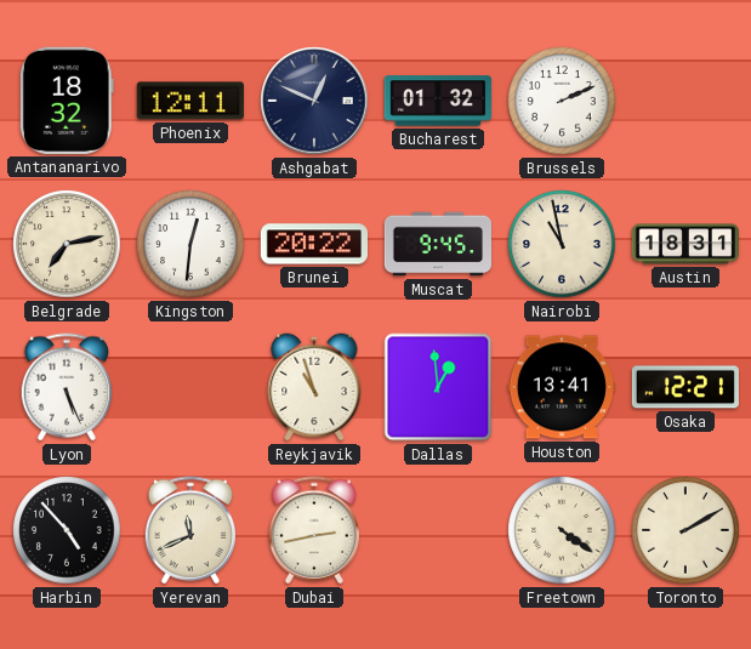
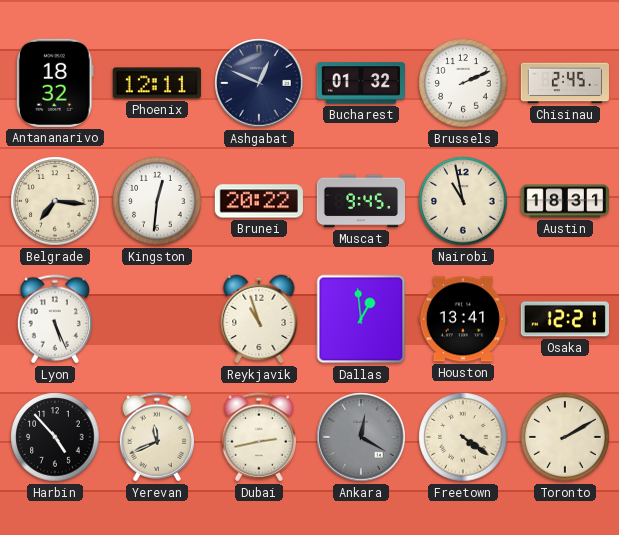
Chisinau: none -> 2:45 (564, 83)
Belgrade: 7:13 -> 7:16 (55, 201)
Ankara: none -> 12:20 (361, 437)
